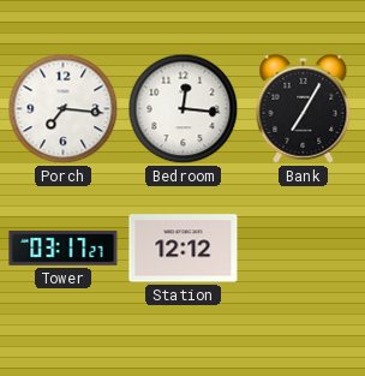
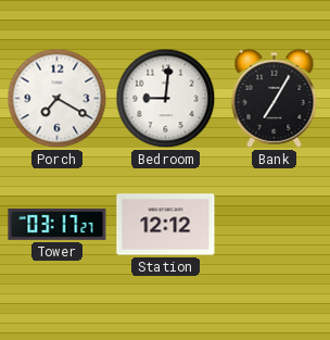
Porch: 7:16 -> 7:20 (58, 99)
Bedroom: 12:16 -> 9:01 (166, 99)
